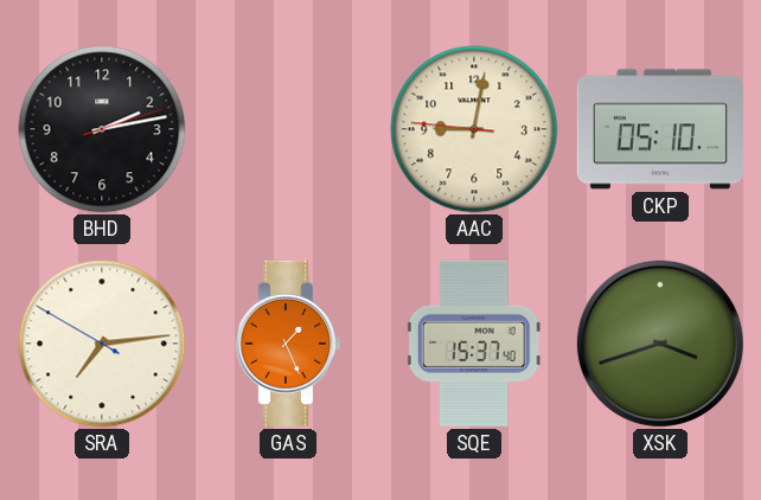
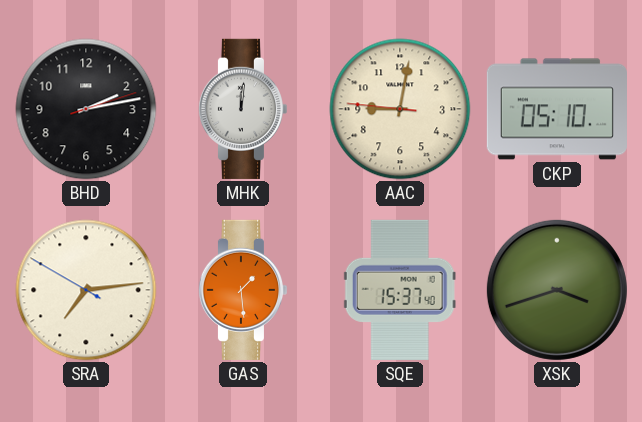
MHK: none -> 12:01 (242, 109)
GAS: 1:26 -> 1:29 (242, 290)
